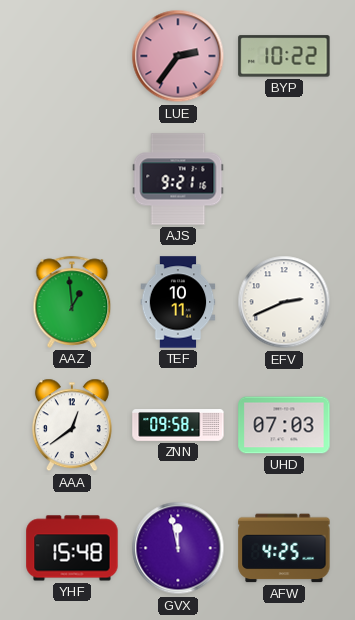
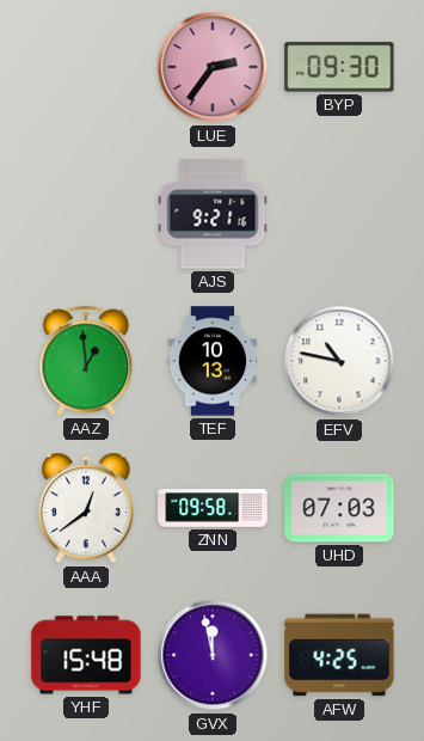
BYP: 10:22 -> 09:30 (339, 67)
TEF: 10:11 -> 10:13 (213, 361)
EFV: 2:41 -> 10:47 (339, 361)
